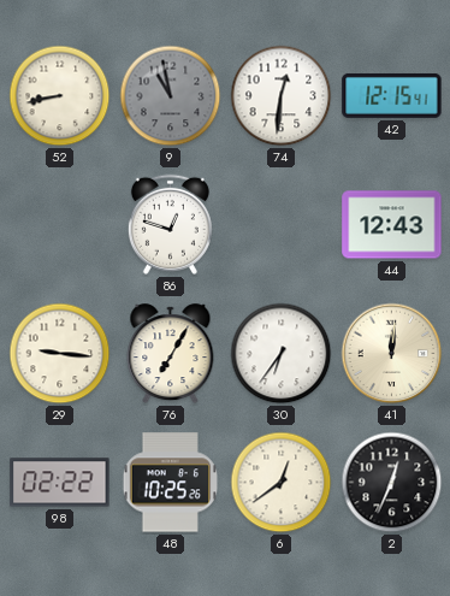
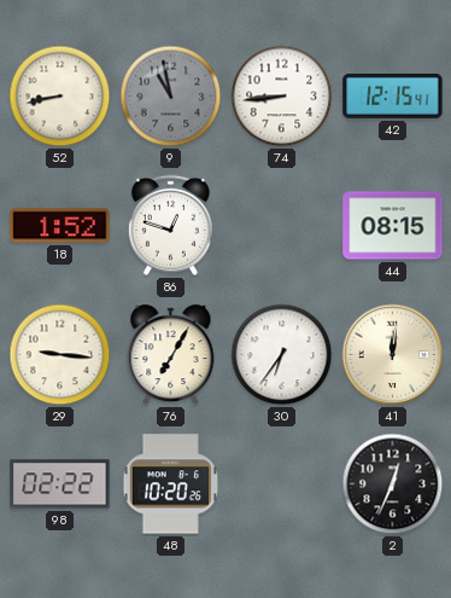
74: 12:31 -> 8:44 (282, 97)
18: none -> 1:52 (60, 226)
44: 12:43 -> 08:15 (393, 226)
48: 10:25 -> 10:20 (170, 484)
6: 12:39 -> none (282, 483)
